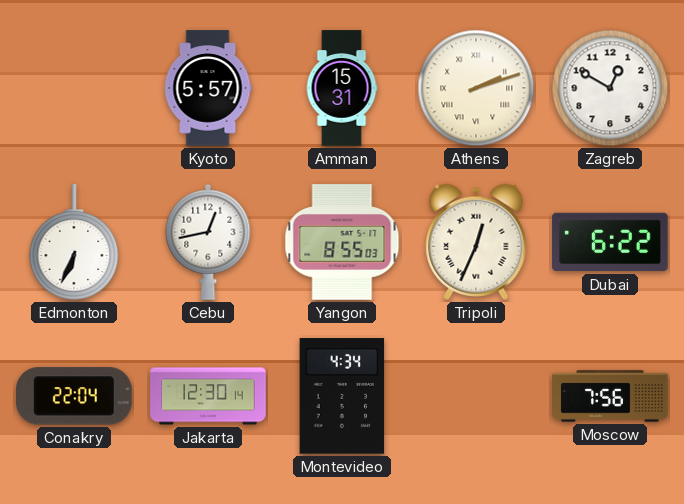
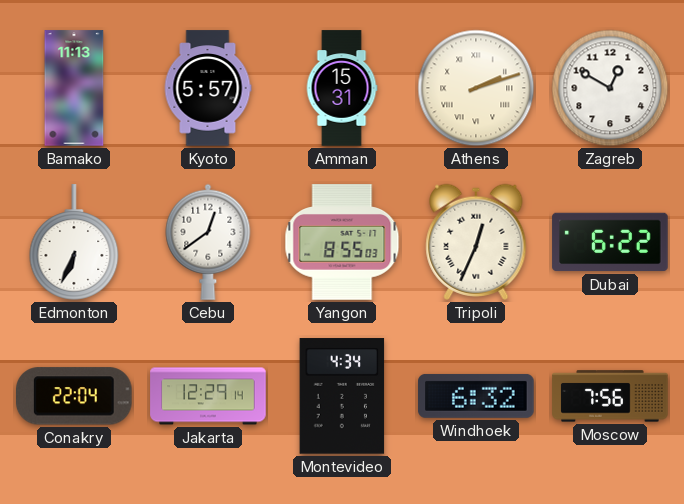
Bamako: none -> 11:13 (74, 88)
Cebu: 12:43 -> 12:39 (208, 242)
Jakarta: 12:30 -> 12:29 (208, 396)
Windhoek: none -> 6:32 (476, 396)
